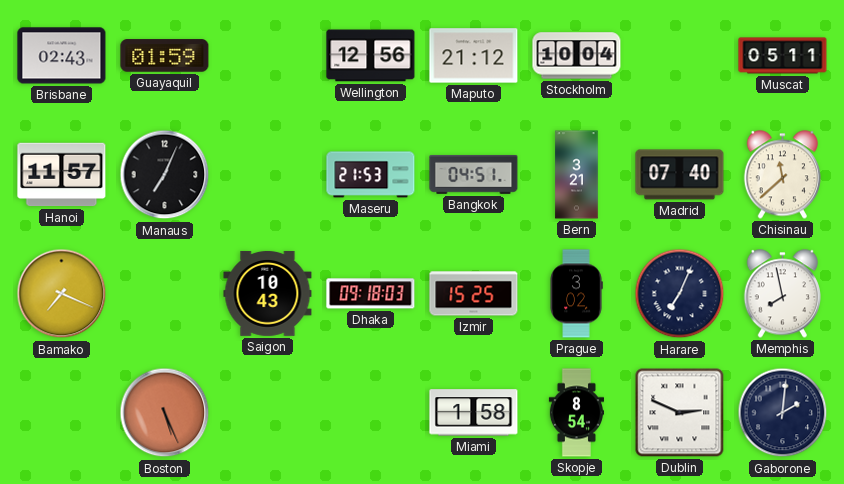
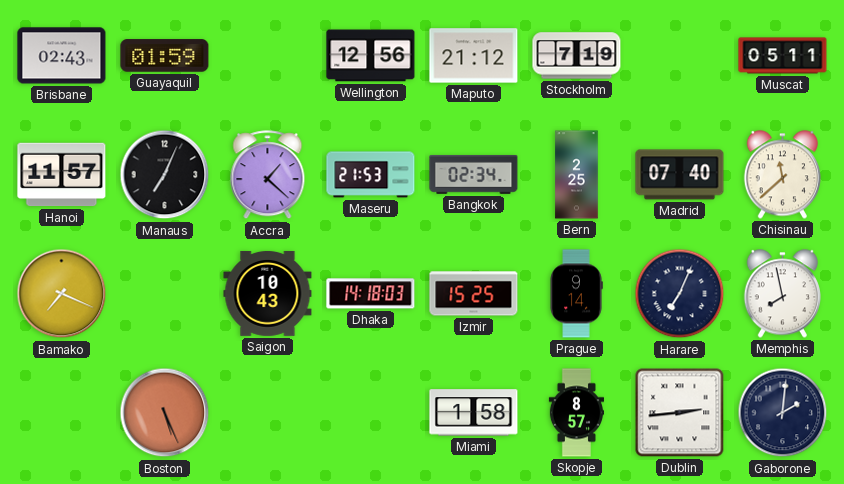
Stockholm: 10:04 -> 7:19 (577, 56)
Accra: none -> 1:22 (268, 175)
Bangkok: 04:51 -> 02:34 (474, 175)
Bern: 3:21 -> 2:25 (577, 175)
Dhaka: 09:18 -> 14:18 (371, 294)
Prague: 3:02 -> 9:14 (576, 294)
Skopje: 8:54 -> 8:57 (576, 413)
Dublin: 2:49 -> 2:44 (680, 413)
